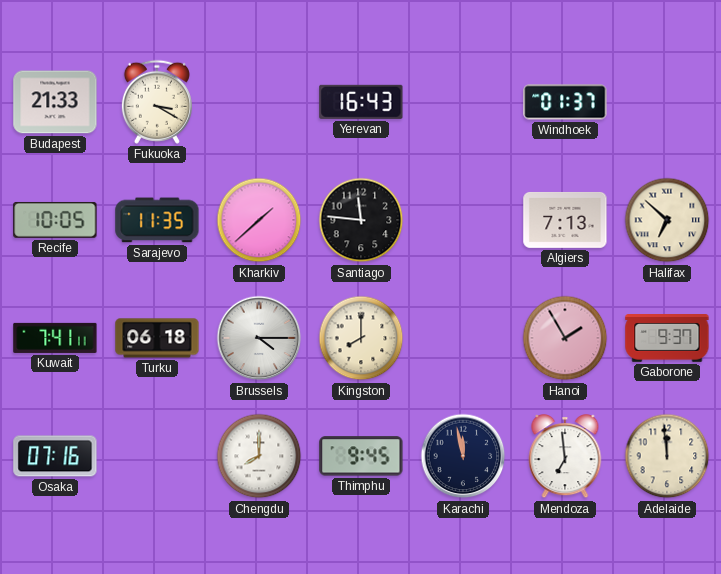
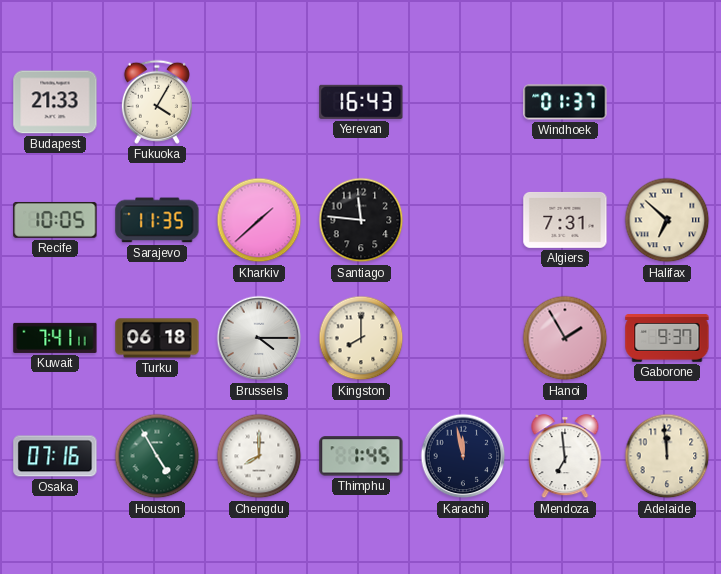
Fukuoka: 3:20 -> 4:05 (157, 102)
Algiers: 7:13 -> 7:31 (565, 220)
Houston: none -> 4:55 (157, 456)
Thimphu: 9:45 -> 1:45 (361, 456)
